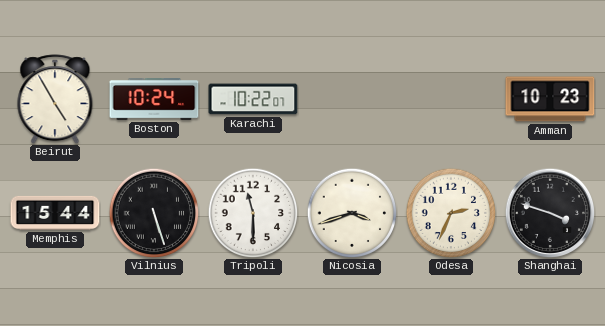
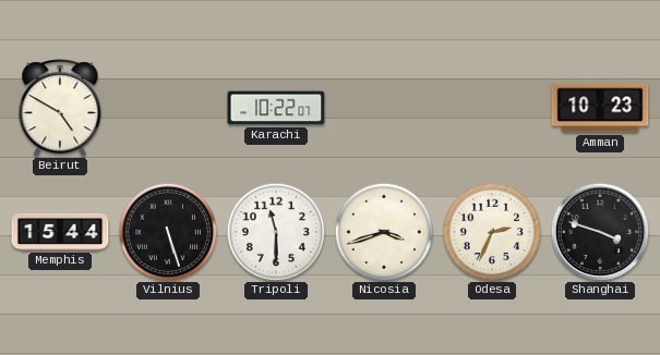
Beirut: 4:55 -> 4:50 (60, 108)
Boston: 10:24 -> none (154, 99)
